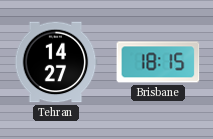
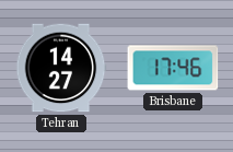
Brisbane: 18:15 -> 17:46 (173, 68)
